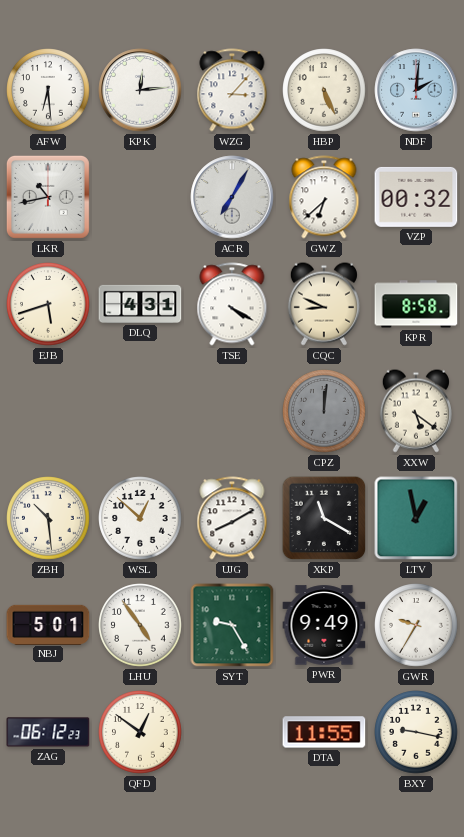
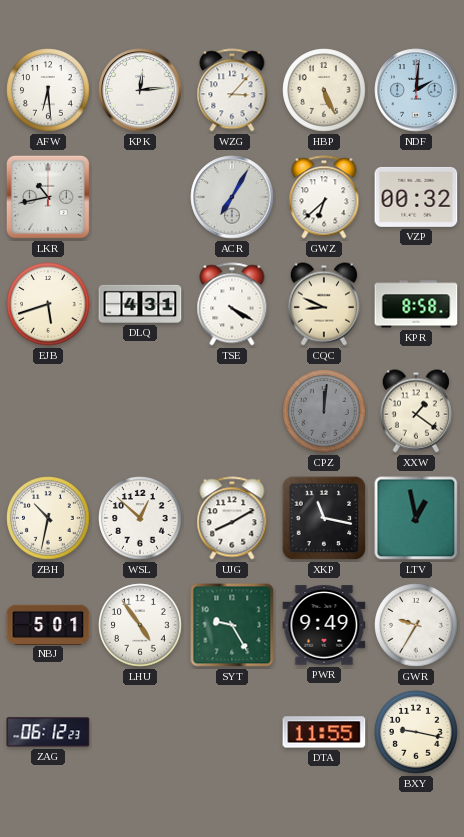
XXW: 5:21 -> 1:21 (416, 411)
ZBH: 10:29 -> 10:32 (48, 518)
XKP: 11:20 -> 11:17 (324, 518)
QFD: 12:51 -> none (140, 732)
